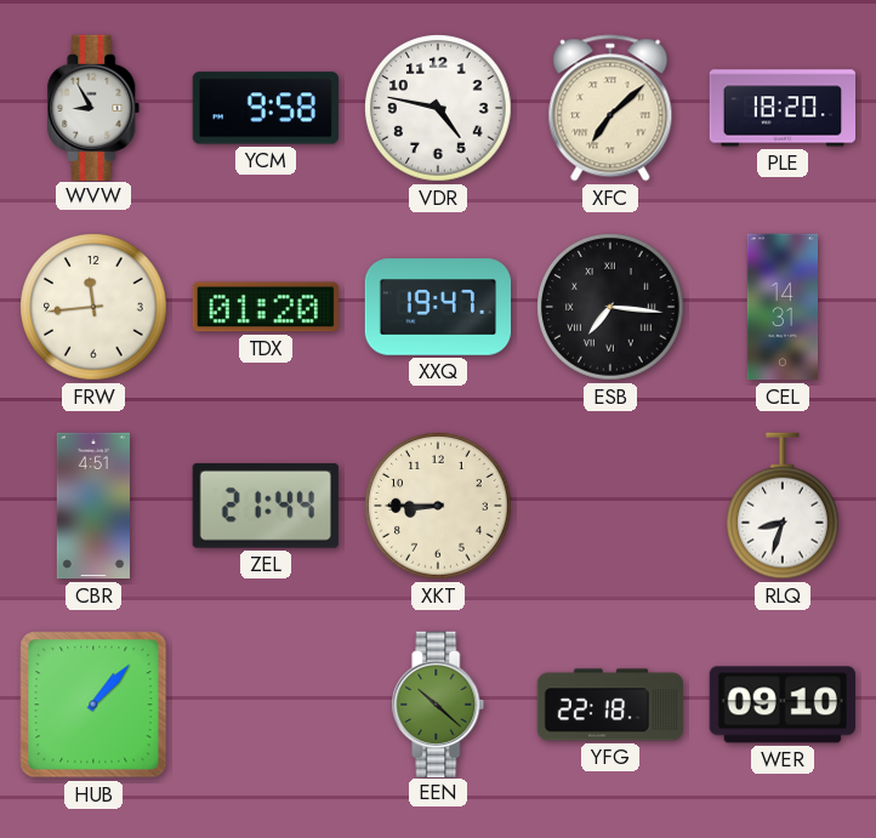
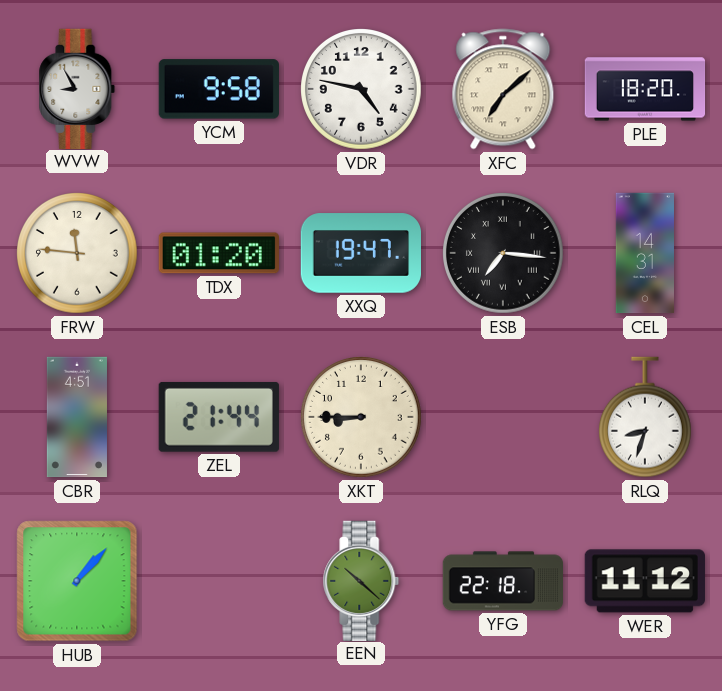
FRW: 11:44 -> 11:46 (78, 254)
WER: 09:10 -> 11:12 (645, 581)
